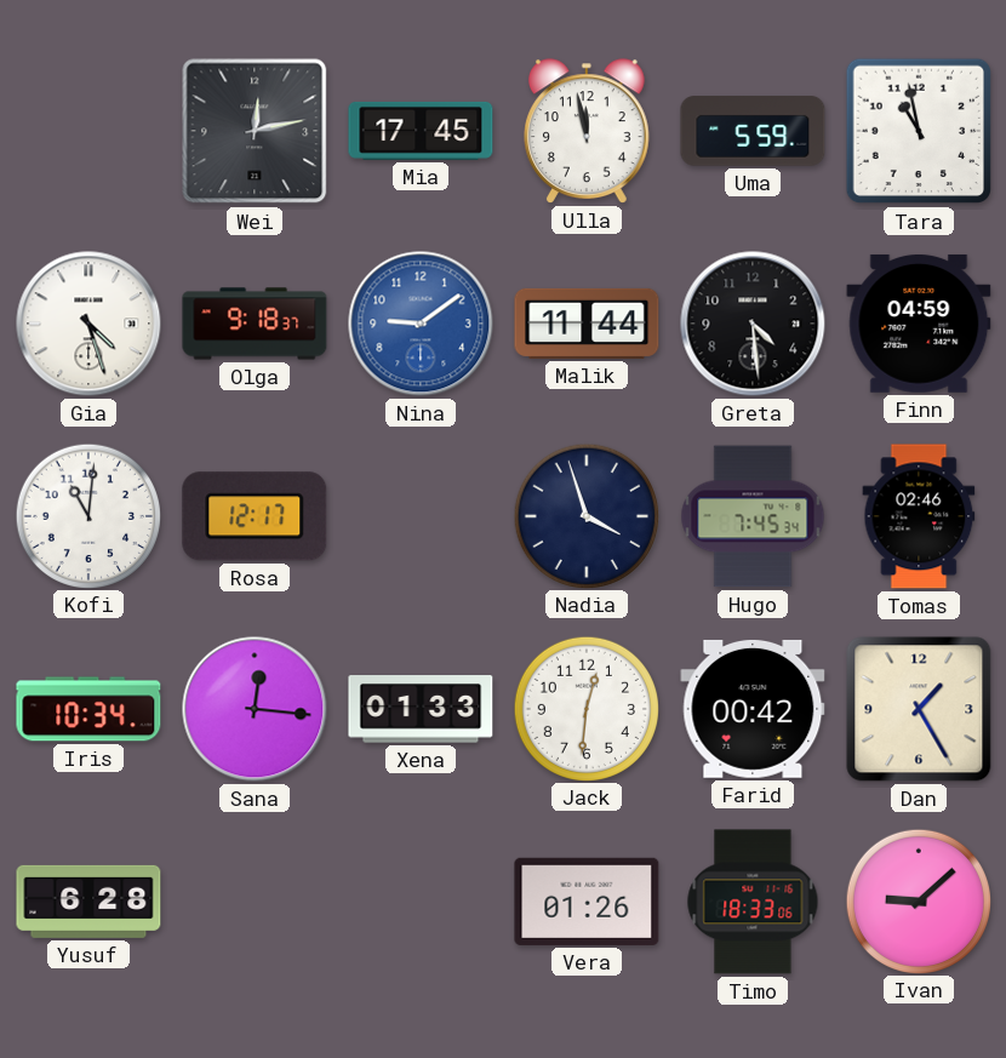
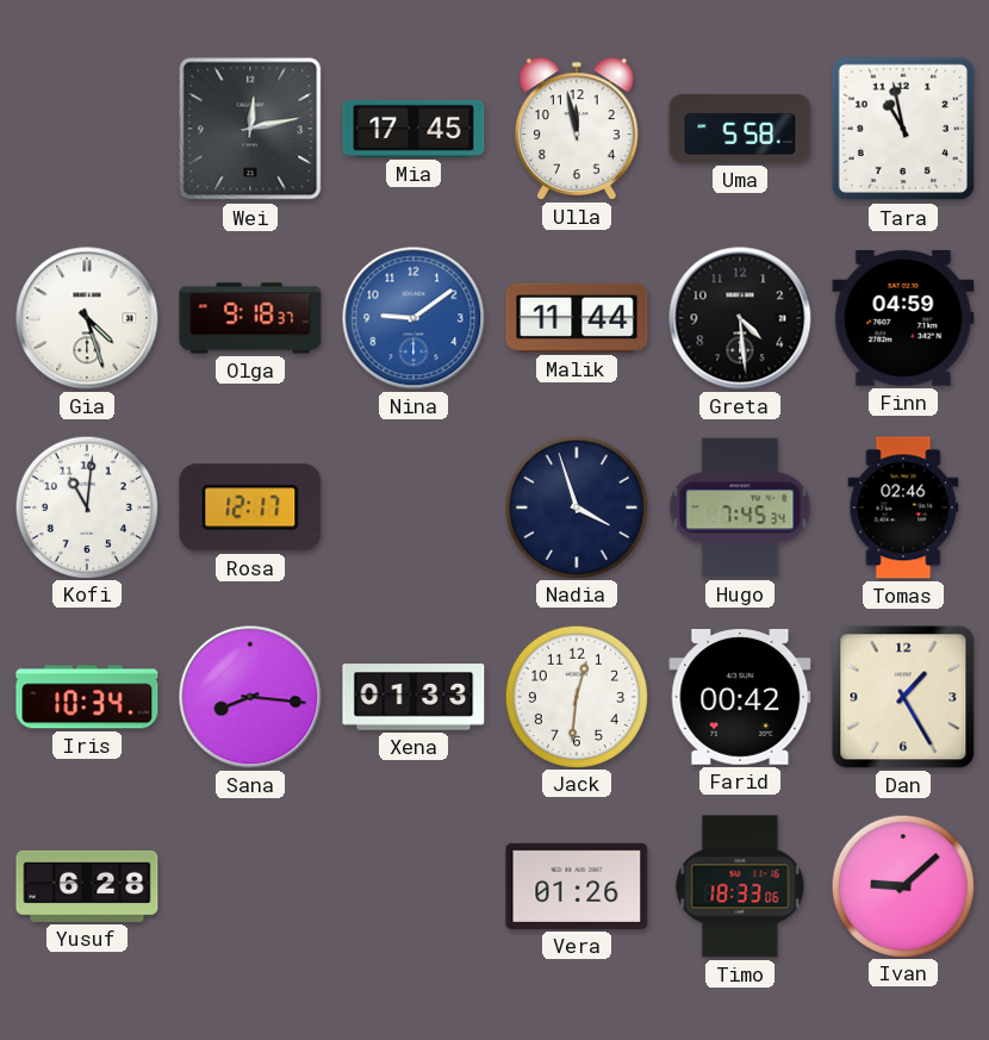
Uma: 5:59 -> 5:58 (740, 129)
Sana: 12:16 -> 8:16 (250, 697)
